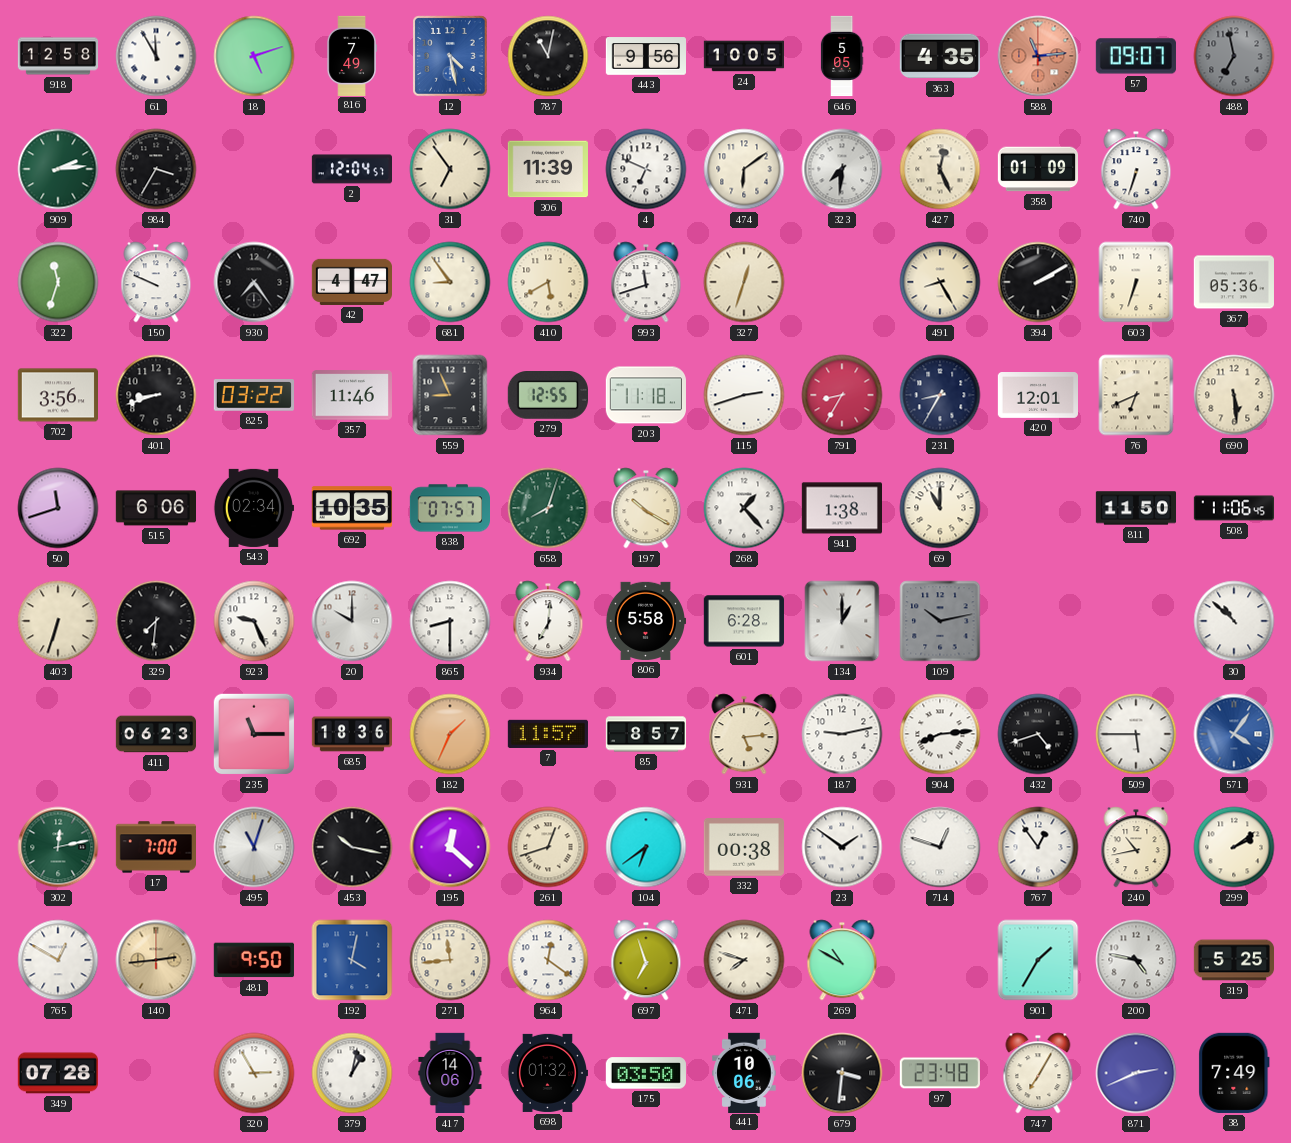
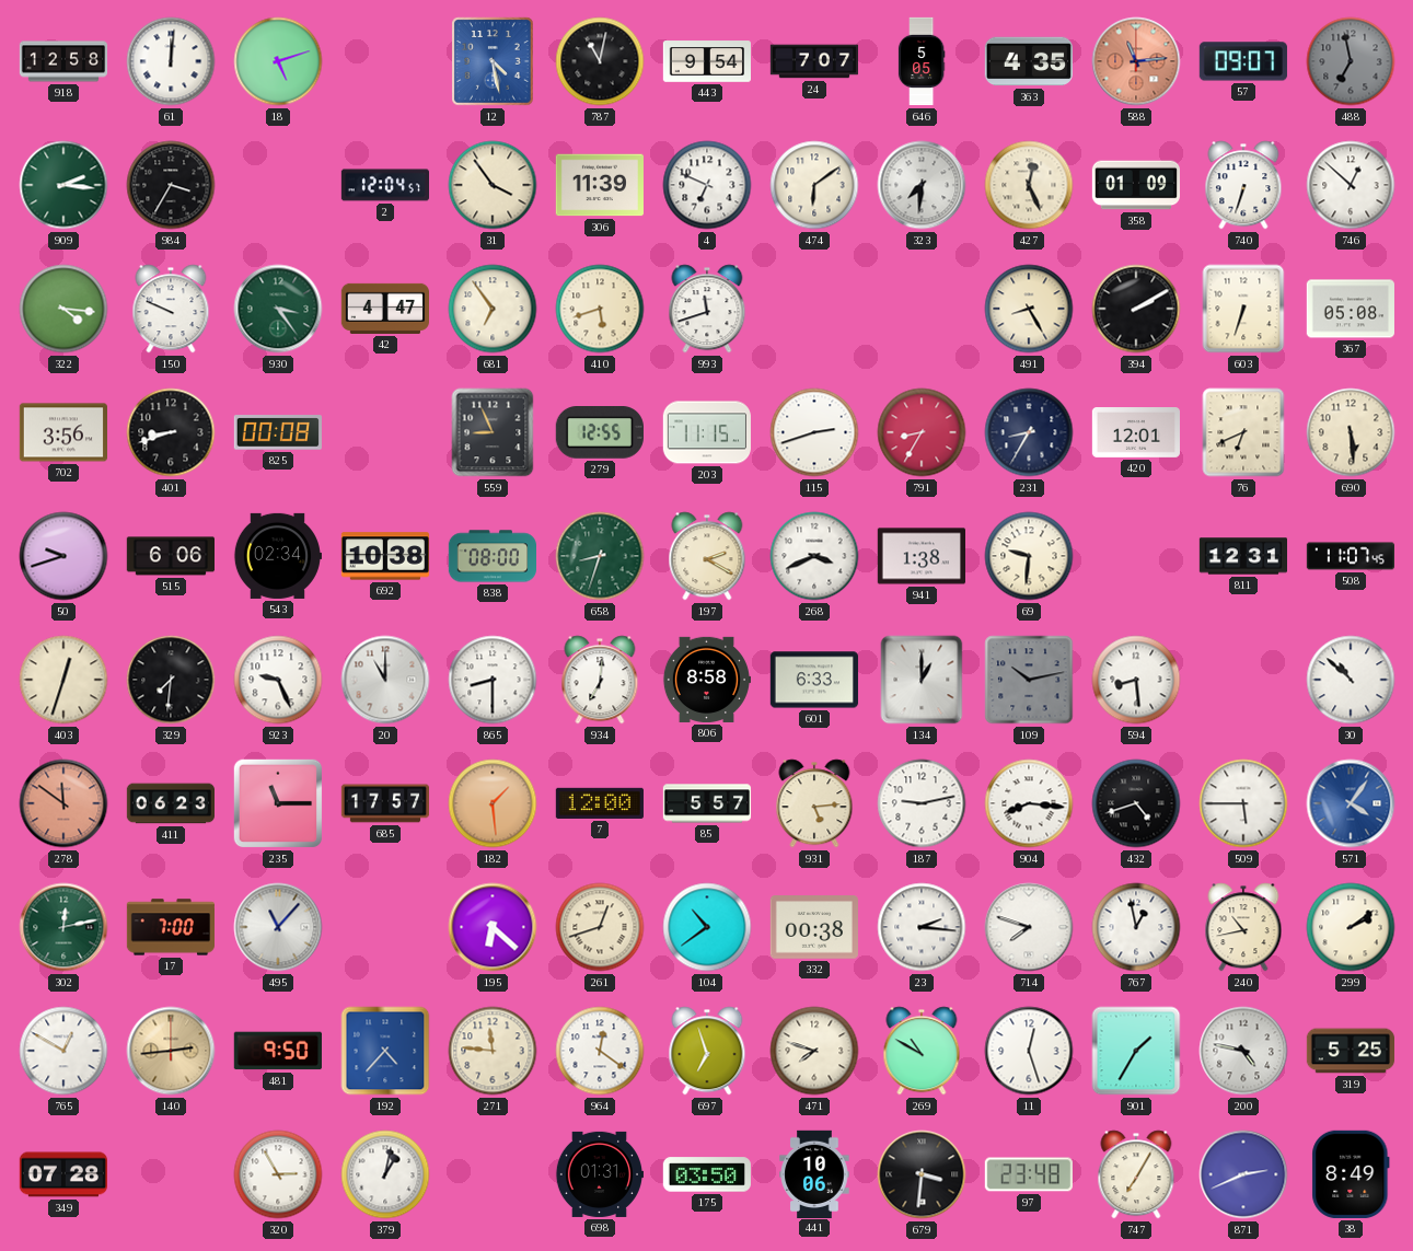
61: 11:55 -> 12:01 (171, 61)
816: 7:49 -> none (352, 55)
443: 9:56 -> 9:54 (706, 61)
24: 10:05 -> 7:07 (813, 61)
909: 2:14 -> 2:16 (63, 185)
31: 6:54 -> 3:54 (493, 185)
746: none -> 12:52 (1351, 185)
322: 11:33 -> 4:16 (63, 309)
930: 7:24 -> 3:24 (278, 309)
930 dial: black -> green (278, 309)
681: 8:54 -> 6:54 (493, 309)
410: 5:40 -> 5:42 (600, 309)
327: 12:33 -> none (744, 282)
367: 05:36 -> 05:08 (1350, 309)
825: 03:22 -> 00:08 (278, 432)
357: 11:46 -> none (352, 395)
203: 11:18 -> 11:15 (707, 432)
50: 11:42 -> 9:42 (63, 556)
692: 10:35 -> 10:38 (384, 556)
838: 07:57 -> 08:00 (491, 556)
658: 8:03 -> 8:33 (600, 556)
197: 10:20 -> 2:20 (707, 556)
268: 1:23 -> 3:41 (814, 556)
69: 11:00 -> 9:31 (1029, 556)
811: 11:50 -> 12:31 (1243, 556)
508: 11:06 -> 11:07 (1350, 556)
403: 6:33 -> 12:33 (63, 680)
20: 10:00 -> 11:00 (385, 680)
806: 5:58 -> 8:58 (706, 680)
601: 6:28 -> 6:33 (813, 680)
594: none -> 8:29 (1136, 680)
278: none -> 11:51 (63, 803)
685: 18:36 -> 17:57 (384, 803)
182: 1:34 -> 1:29 (493, 803)
7: 11:57 -> 12:00 (600, 803)
85: 8:57 -> 5:57 (707, 803)
904: 8:14 -> 8:16 (1029, 803)
495: 11:03 -> 11:07 (278, 927)
453: 10:17 -> none (352, 847)
195: 12:22 -> 6:22 (493, 927)
104: 6:39 -> 10:39 (707, 927)
23: 1:51 -> 2:16 (922, 927)
714: 12:48 -> 7:48 (1029, 927)
767: 12:54 -> 12:58 (1136, 927)
192: 4:02 -> 4:37 (385, 1051)
271: 11:44 -> 11:46 (493, 1051)
11: none -> 12:27 (1029, 1051)
417: 14:06 -> none (450, 1073)
698: 01:32 -> 01:31 (599, 1174)
38: 7:49 -> 8:49 (1351, 1174)
